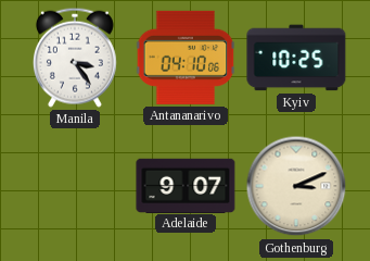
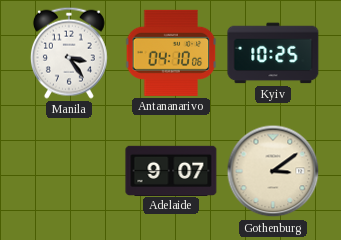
Gothenburg: 3:11 -> 3:09 (273, 171)
